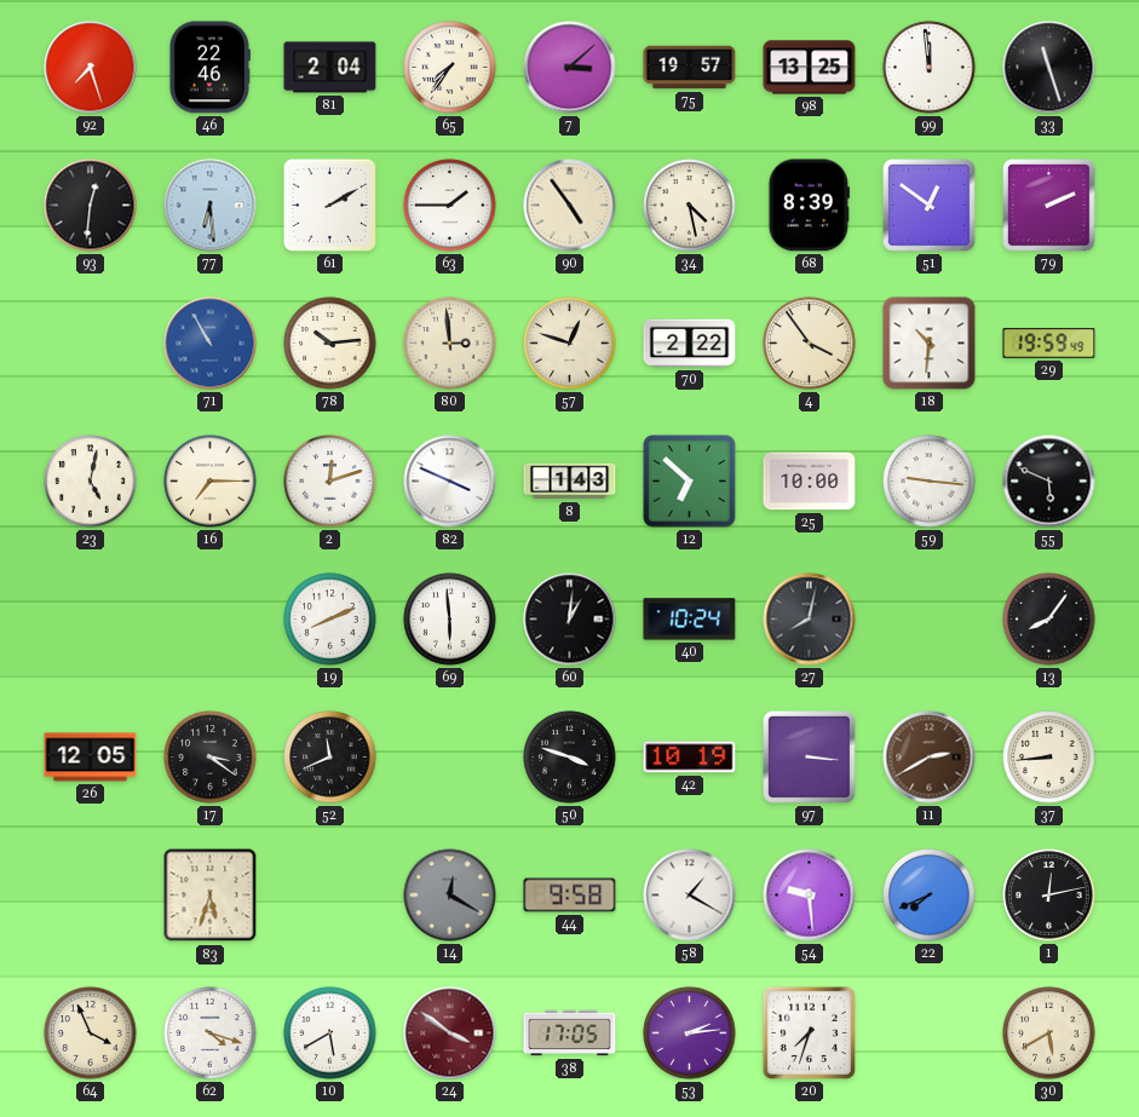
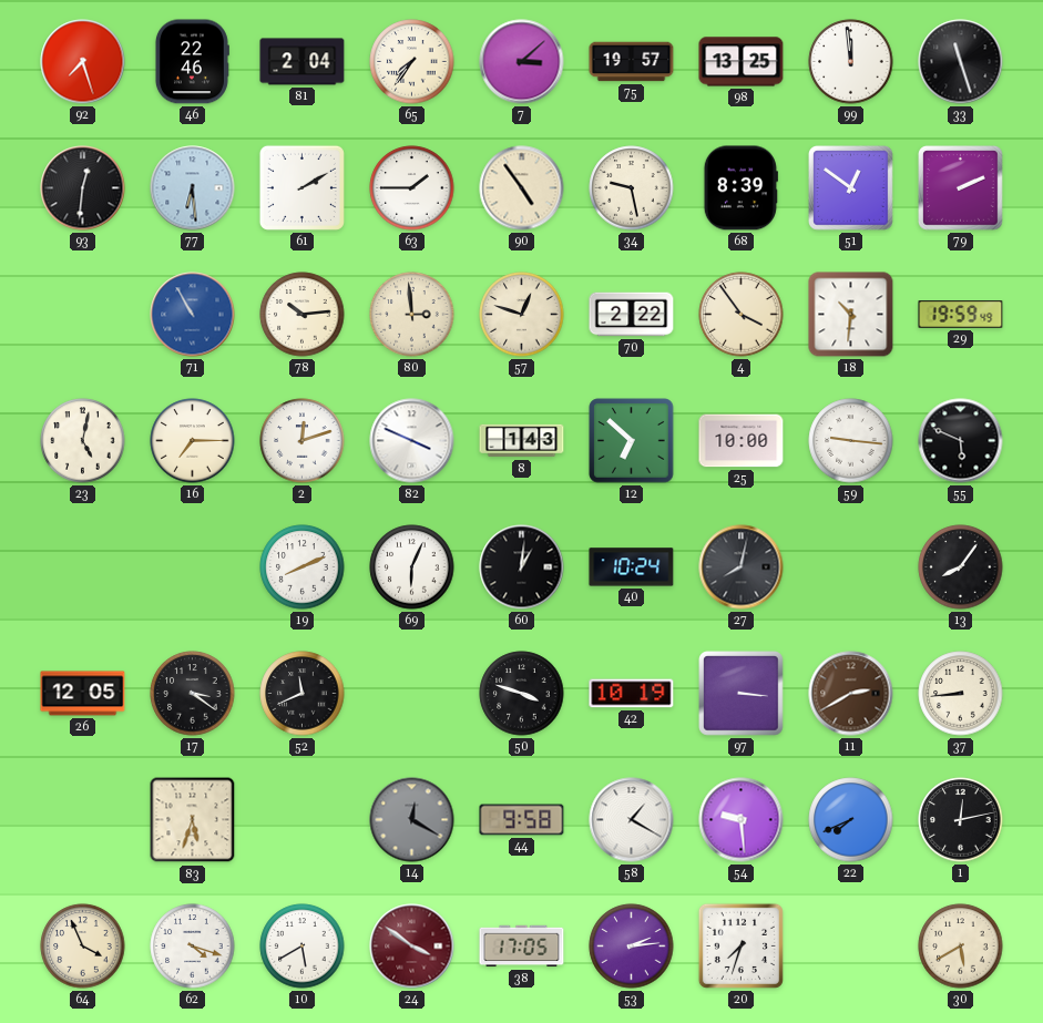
34: 4:28 -> 9:28 (632, 188)
69: 5:59 -> 6:04 (412, 567)
